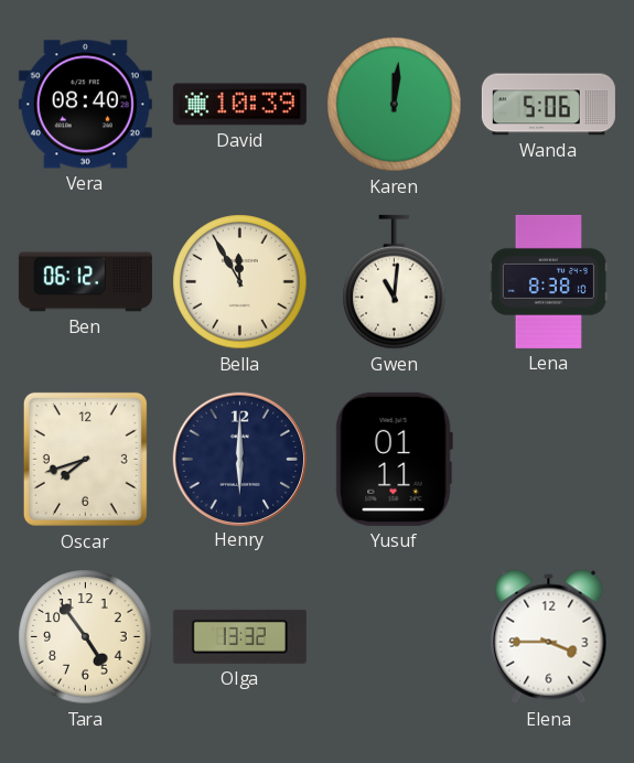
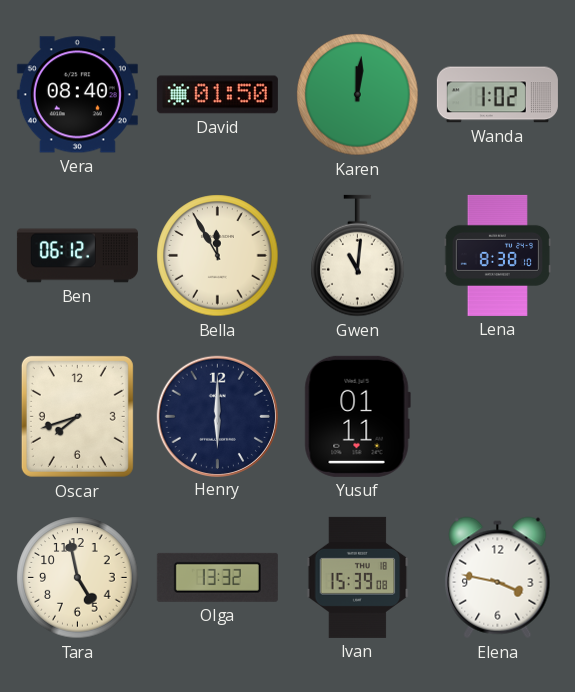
David: 10:39 -> 01:50 (217, 95)
Wanda: 5:06 -> 1:02 (497, 95)
Tara: 4:54 -> 4:58 (78, 578)
Ivan: none -> 15:39 (358, 577)
Elena: 3:45 -> 3:47 (498, 578)
